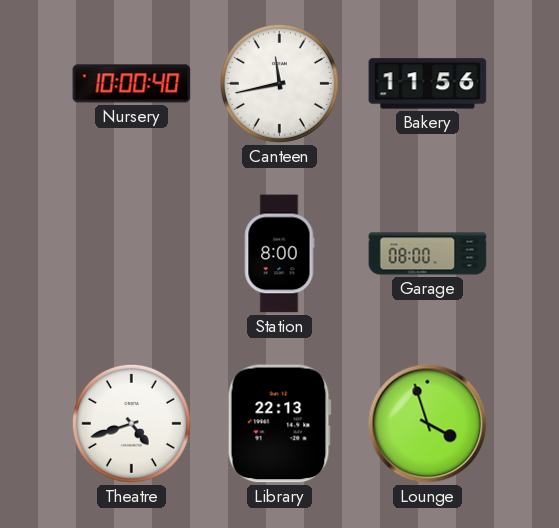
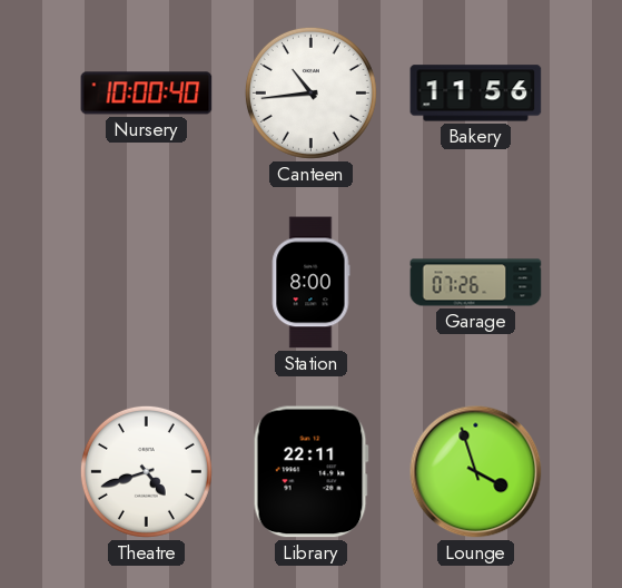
Canteen: 11:43 -> 10:44 (310, 92)
Garage: 08:00 -> 07:26 (476, 283)
Library: 22:13 -> 22:11 (310, 472)
